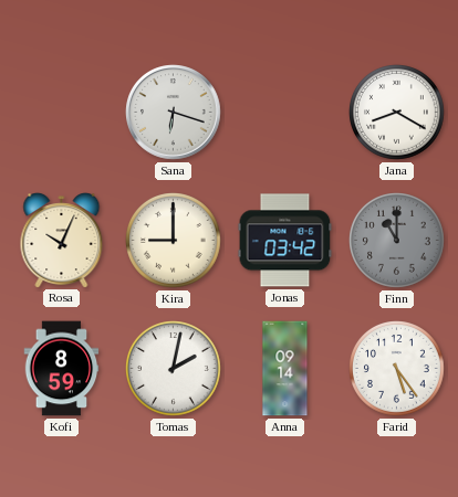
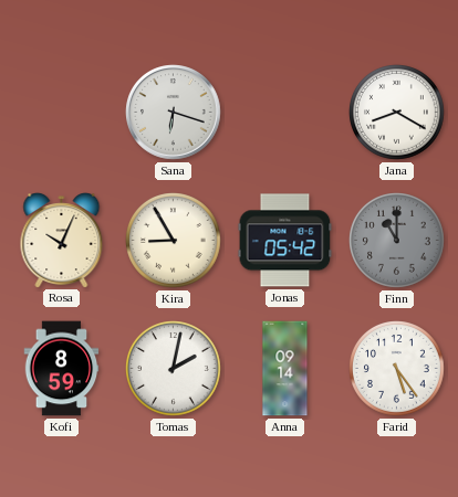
Kira: 9:00 -> 8:55 (174, 241)
Jonas: 03:42 -> 05:42 (285, 241)
